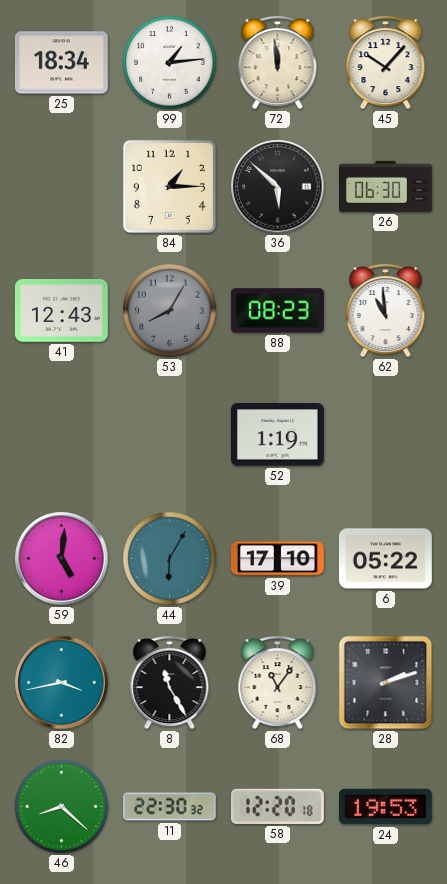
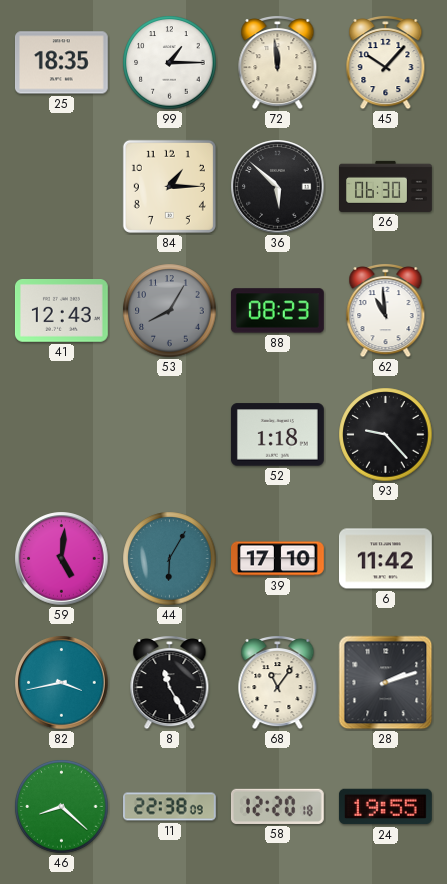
25: 18:34 -> 18:35 (61, 63)
99: 1:14 -> 1:15 (170, 63)
52: 1:19 -> 1:18 (277, 435)
93: none -> 9:23 (386, 435)
6: 05:22 -> 11:42 (385, 559)
11: 22:30 -> 22:38 (170, 807)
24: 19:53 -> 19:55 (385, 807)
